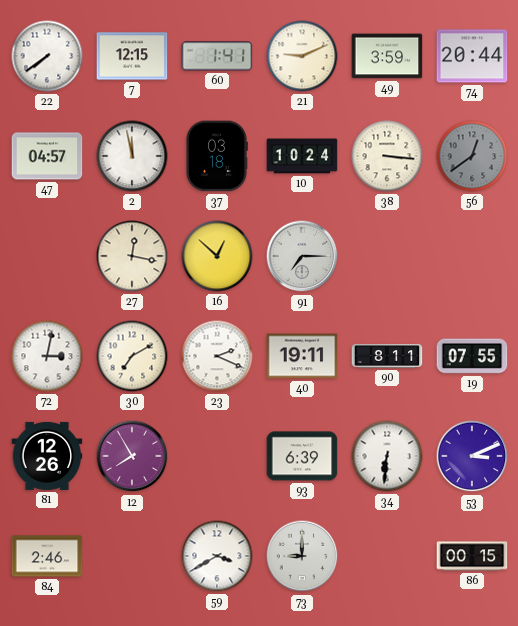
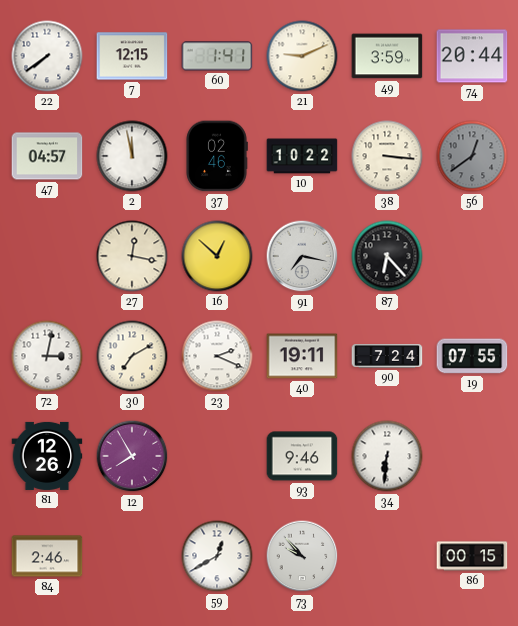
37: 03:18 -> 02:46 (217, 156)
10: 10:24 -> 10:22 (302, 156)
91: 7:15 -> 7:17 (302, 256)
87: none -> 6:23 (387, 256)
90: 8:11 -> 7:24 (387, 356)
93: 6:39 -> 9:46 (302, 456)
53: 3:11 -> none (472, 456)
59: 3:40 -> 12:40 (217, 556)
73: 9:00 -> 9:53 (302, 556)
